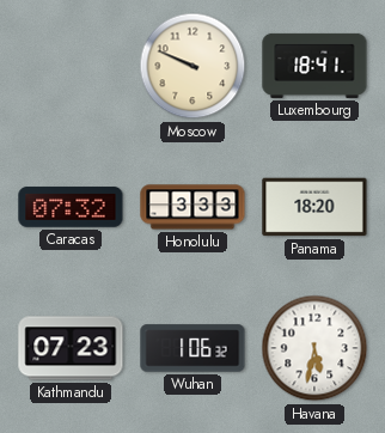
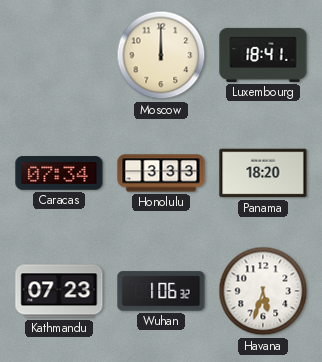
Moscow: 9:49 -> 12:00 (161, 55)
Caracas: 07:32 -> 07:34 (59, 173)
Havana: 5:32 -> 5:33 (263, 291)
